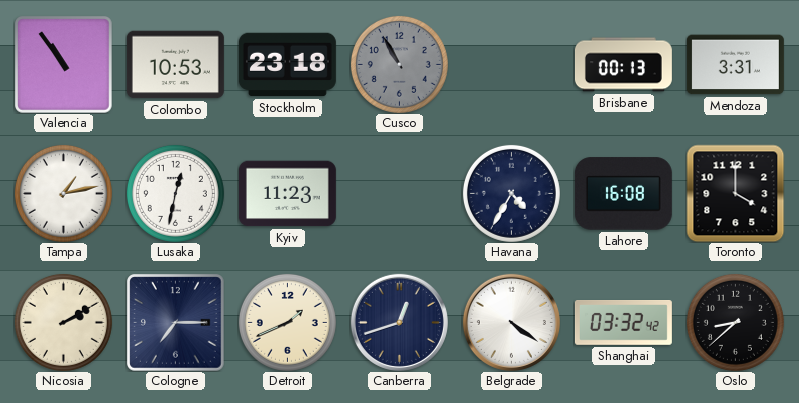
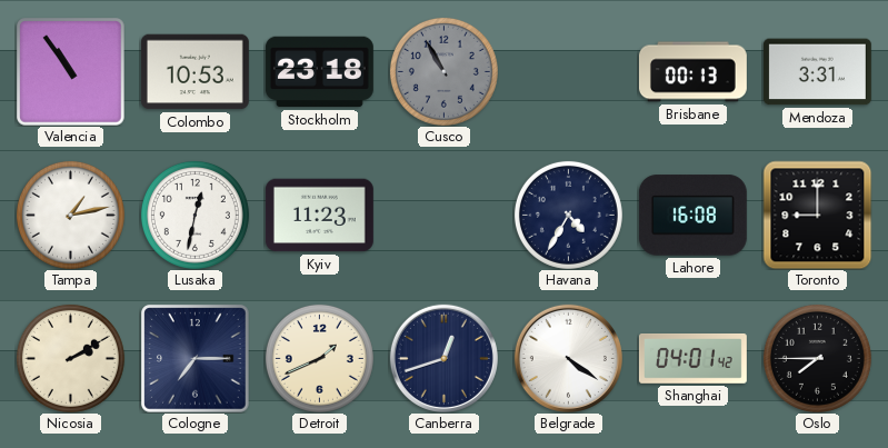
Toronto: 4:00 -> 9:00 (817, 215)
Shanghai: 03:32 -> 04:01 (692, 359)
Oslo: 8:38 -> 7:45 (817, 358)
